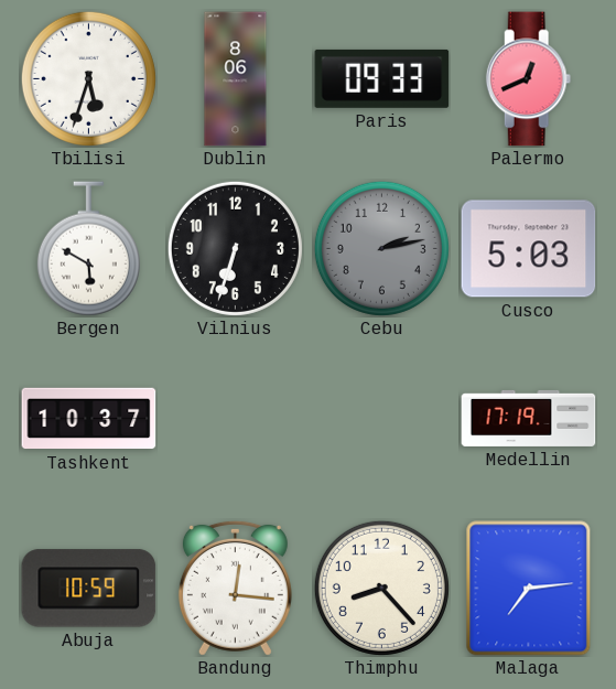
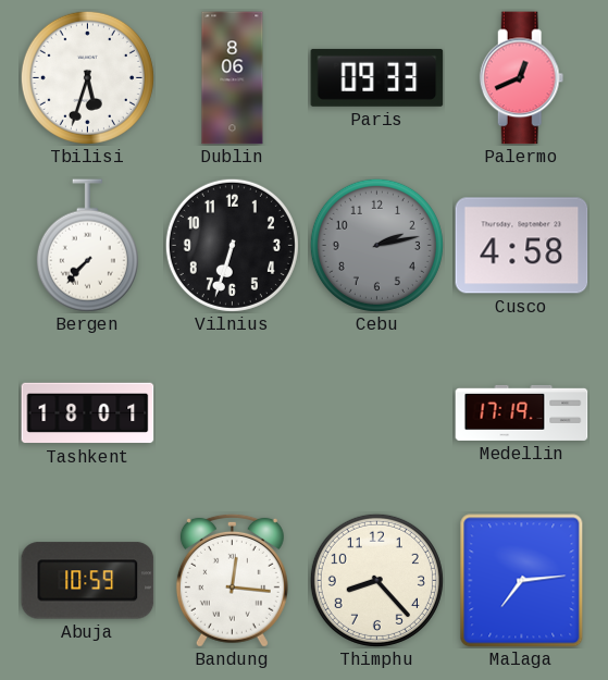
Bergen: 5:50 -> 7:37 (87, 246)
Cusco: 5:03 -> 4:58 (522, 246)
Tashkent: 10:37 -> 18:01 (88, 413)
